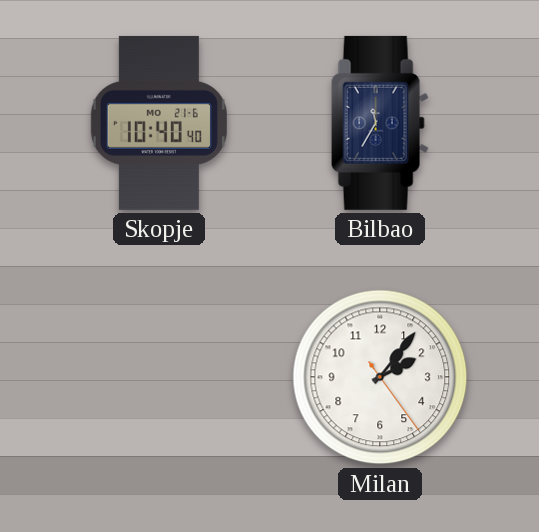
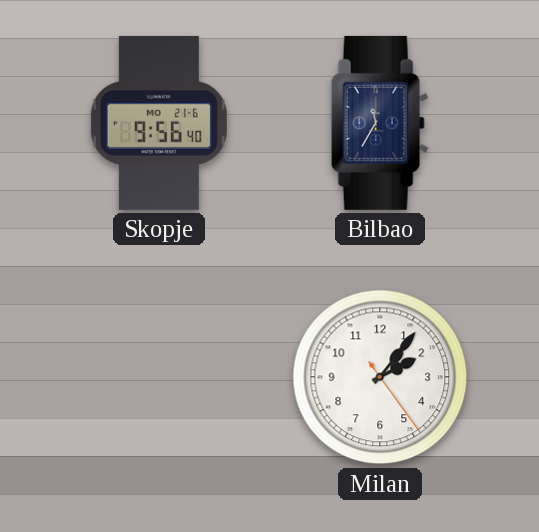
Skopje: 10:40 -> 9:56 (159, 123)
